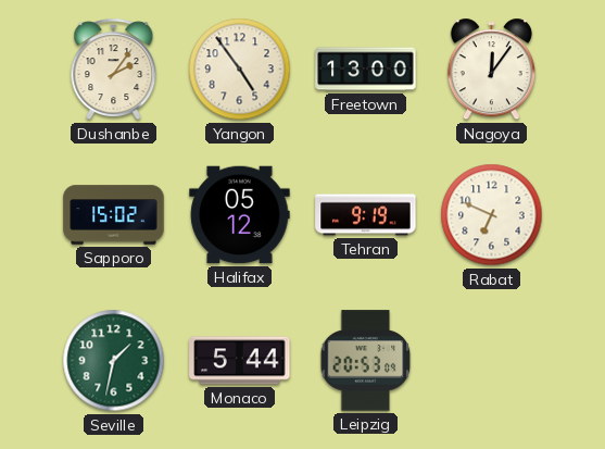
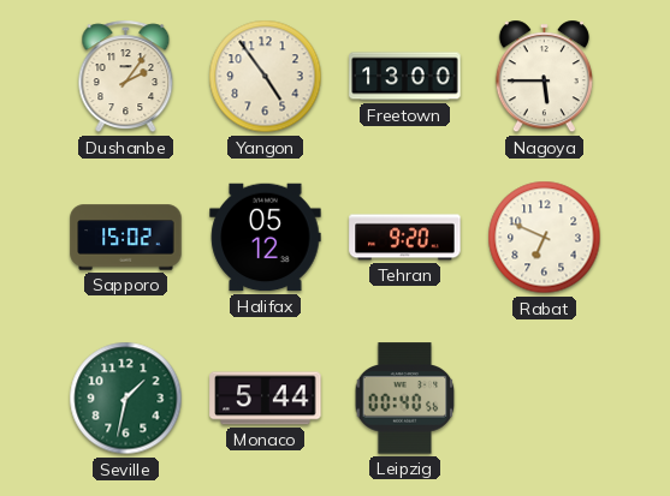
Nagoya: 12:06 -> 5:45 (544, 77)
Tehran: 9:19 -> 9:20 (405, 238)
Leipzig: 20:53 -> 00:40 (405, 399)
